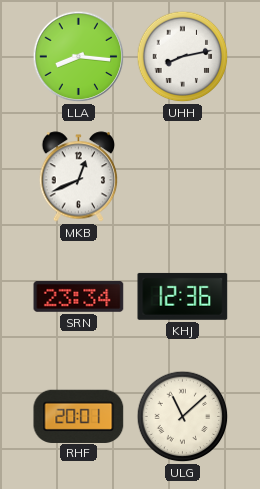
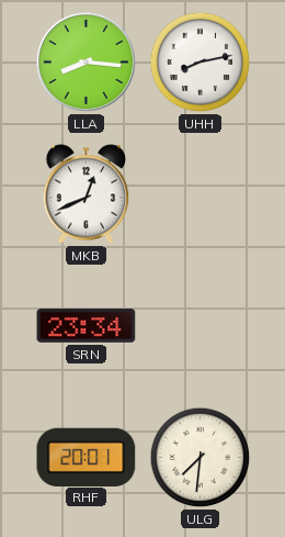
KHJ: 12:36 -> none (183, 296)
ULG: 11:08 -> 7:31 (201, 458)
